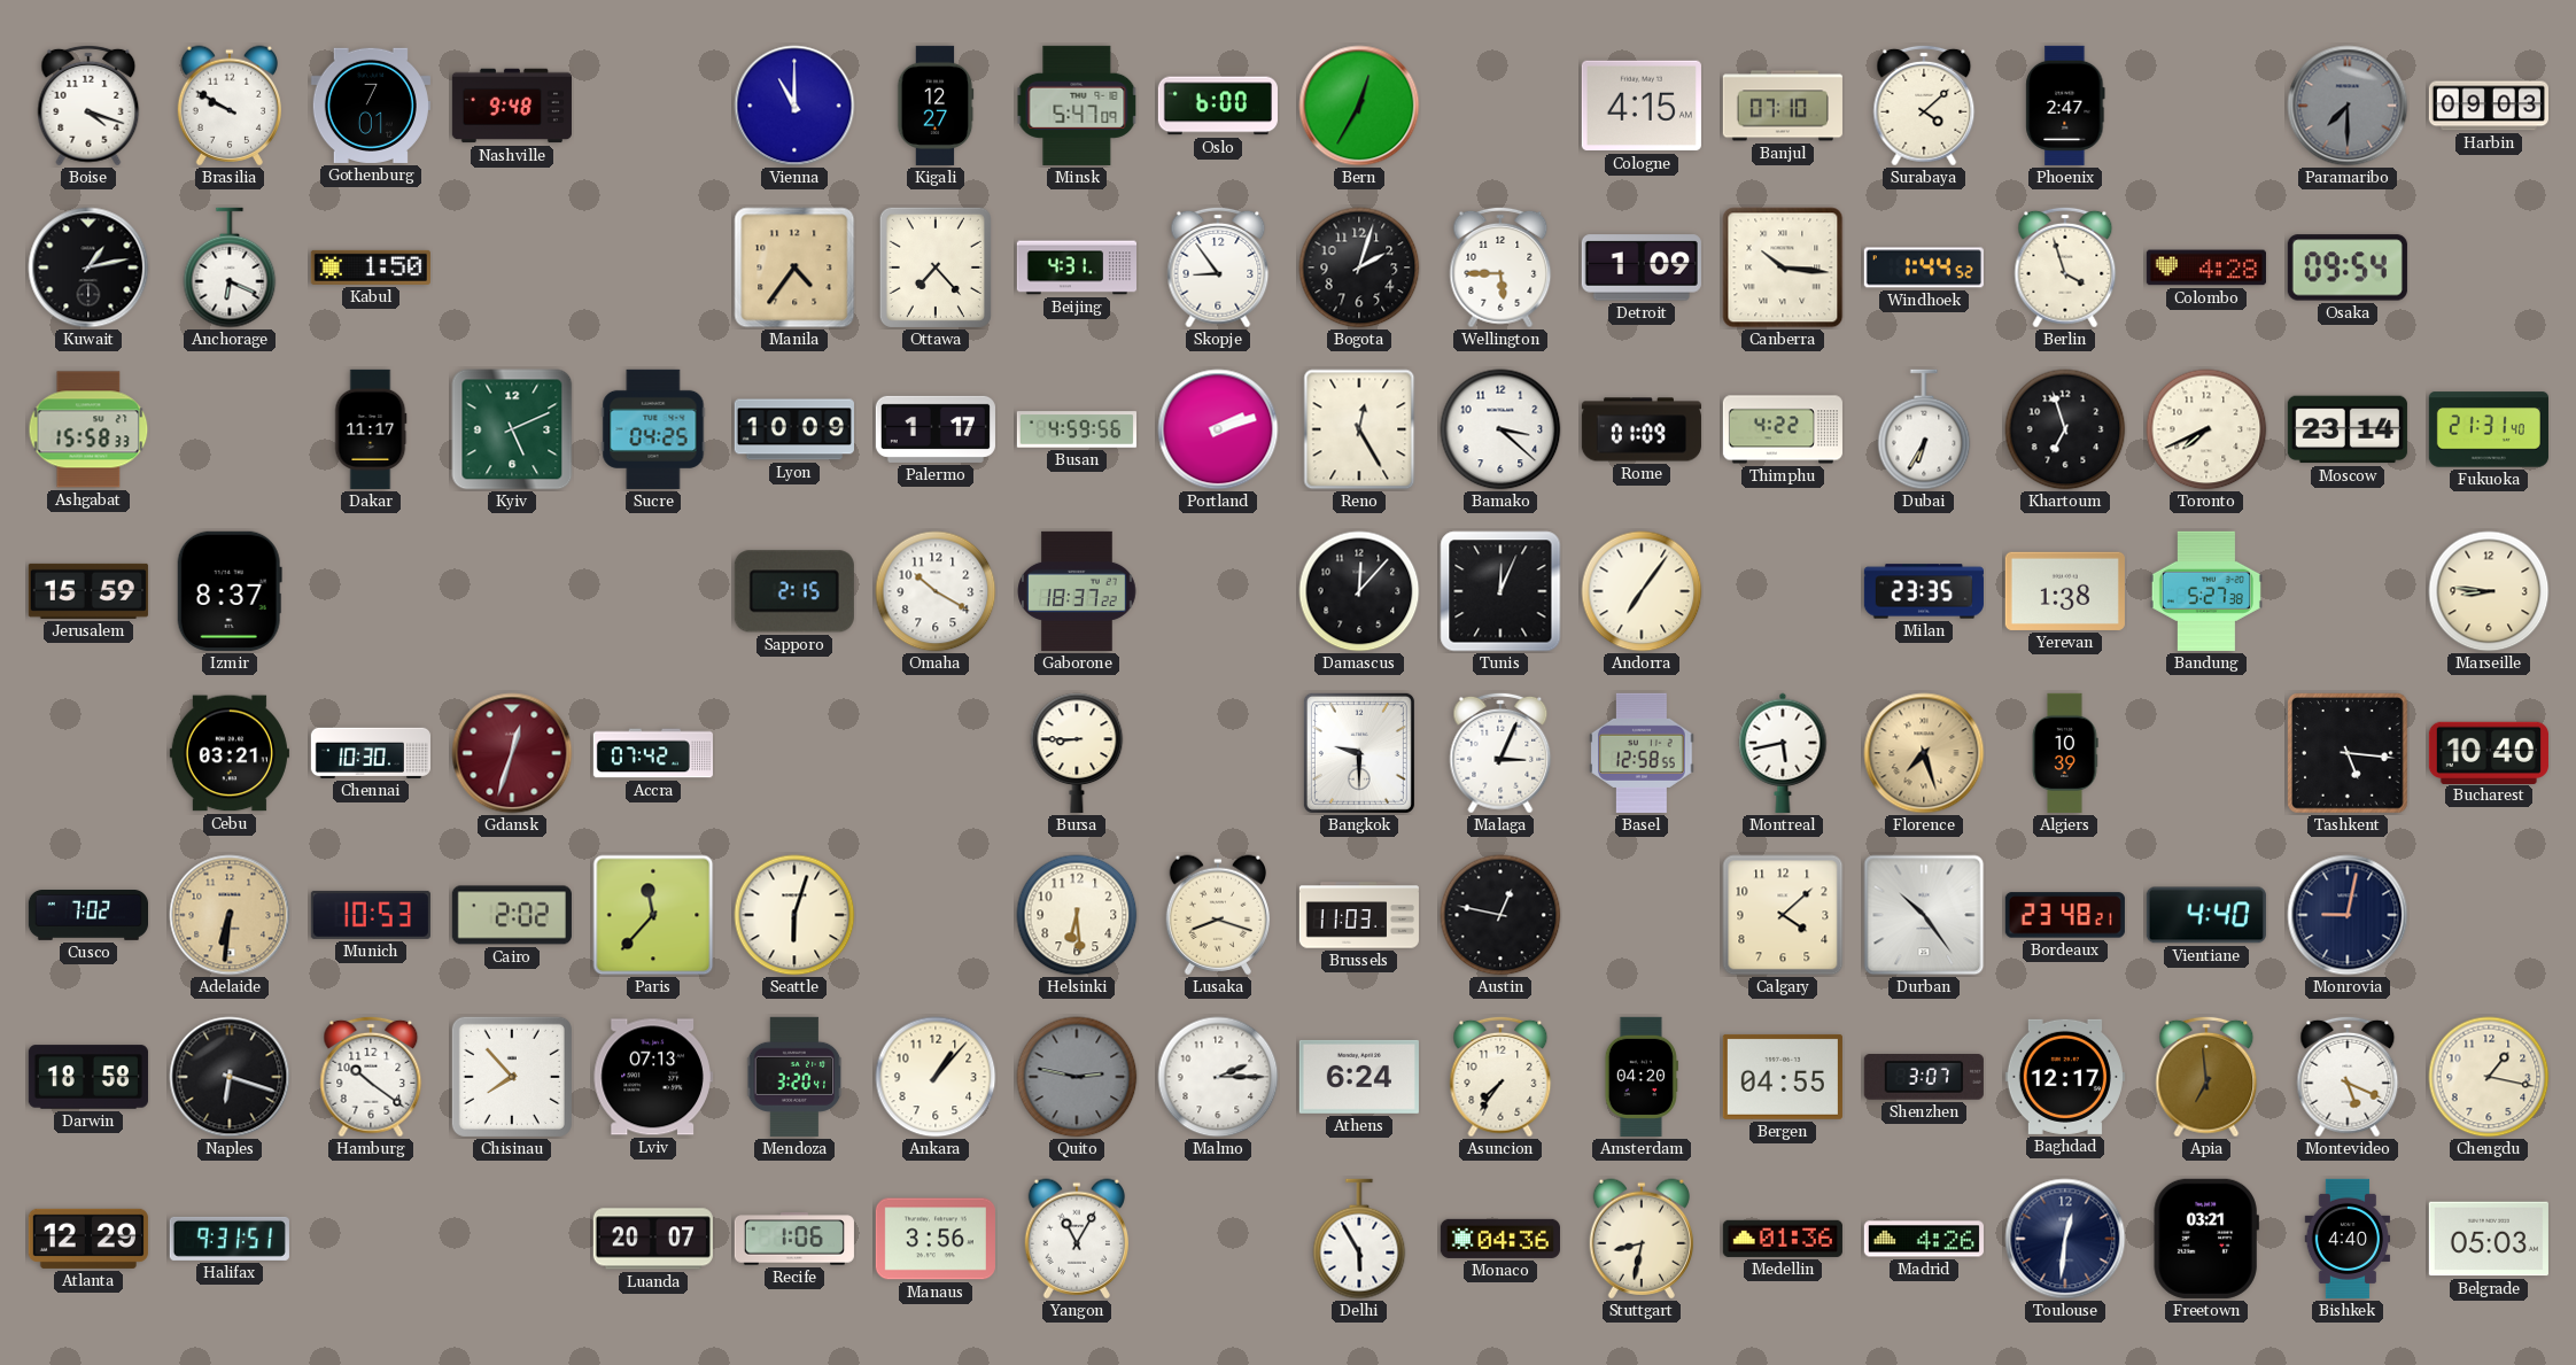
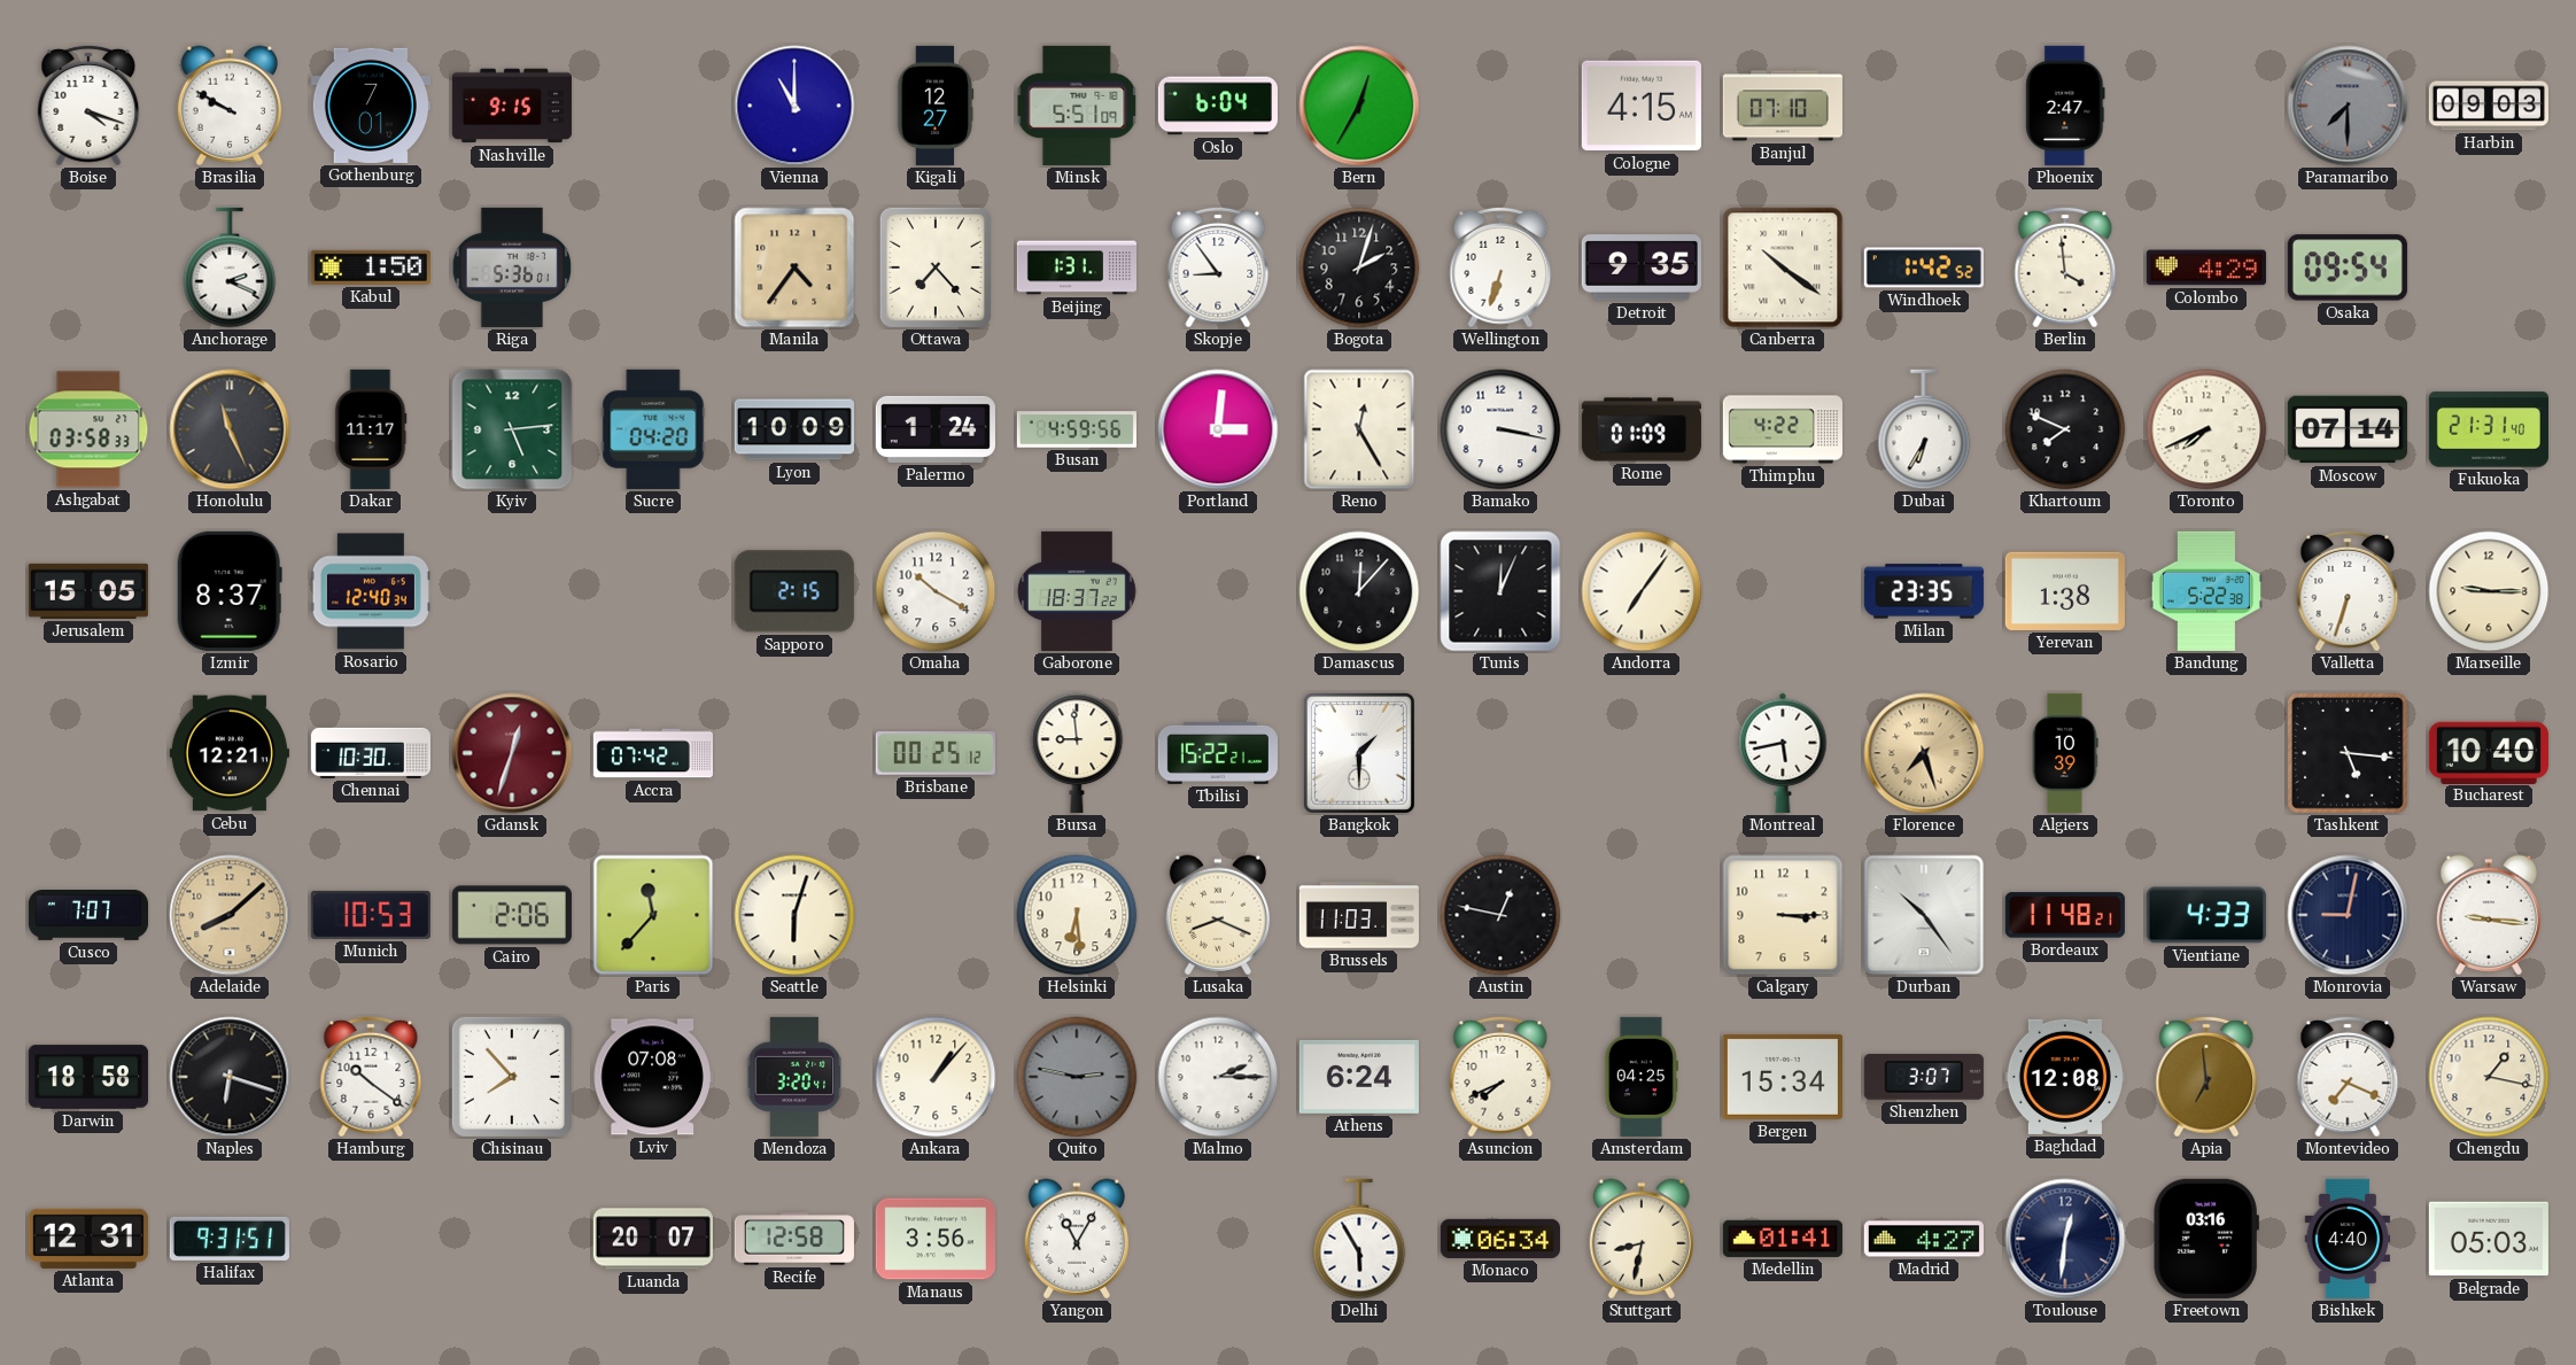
Nashville: 9:48 -> 9:15 (512, 106)
Minsk: 5:47 -> 5:51 (1077, 106)
Oslo: 6:00 -> 6:04 (1218, 106)
Surabaya: 4:08 -> none (1924, 106)
Kuwait: 1:13 -> none (88, 267)
Anchorage: 6:19 -> 2:19 (230, 267)
Riga: none -> 5:36 (512, 267)
Beijing: 4:31 -> 1:31 (1076, 267)
Wellington: 5:45 -> 6:33 (1500, 267)
Detroit: 1:09 -> 9:35 (1642, 267)
Canberra: 10:16 -> 10:21 (1783, 267)
Windhoek: 1:44 -> 1:42 (1924, 267)
Berlin: 3:57 -> 3:59 (2065, 267)
Colombo: 4:28 -> 4:29 (2206, 267)
Ashgabat: 15:58 -> 03:58 (88, 429)
Honolulu: none -> 11:26 (230, 429)
Kyiv: 5:11 -> 5:14 (512, 429)
Sucre: 04:25 -> 04:20 (653, 429)
Palermo: 1:17 -> 1:24 (936, 429)
Portland: 2:12 -> 3:01 (1218, 429)
Bamako: 3:22 -> 3:17 (1500, 429)
Khartoum: 6:57 -> 7:49 (2065, 429)
Moscow: 23:14 -> 07:14 (2348, 429)
Jerusalem: 15:59 -> 15:05 (88, 591)
Rosario: none -> 12:40 (371, 591)
Bandung: 5:27 -> 5:22 (2206, 591)
Valletta: none -> 6:33 (2348, 591)
Marseille: 8:46 -> 9:15 (2489, 591)
Cebu: 03:21 -> 12:21 (230, 753)
Brisbane: none -> 00:25 (936, 754)
Bursa: 8:45 -> 8:59 (1077, 753)
Tbilisi: none -> 15:22 (1218, 753)
Bangkok: 9:30 -> 1:30 (1359, 753)
Malaga: 3:04 -> none (1500, 753)
Basel: 12:58 -> none (1642, 753)
Cusco: 7:02 -> 7:07 (87, 916)
Adelaide: 6:31 -> 8:08 (230, 915)
Cairo: 2:02 -> 2:06 (512, 915)
Lusaka: 8:18 -> 8:19 (1217, 915)
Calgary: 4:08 -> 3:15 (1783, 915)
Bordeaux: 23:48 -> 11:48 (2065, 915)
Vientiane: 4:40 -> 4:33 (2206, 915)
Warsaw: none -> 9:16 (2488, 915)
Lviv: 07:13 -> 07:08 (653, 1077)
Asuncion: 7:36 -> 7:41 (1500, 1077)
Amsterdam: 04:20 -> 04:25 (1642, 1077)
Bergen: 04:55 -> 15:34 (1783, 1077)
Baghdad: 12:17 -> 12:08 (2065, 1077)
Montevideo: 5:19 -> 7:19 (2348, 1077)
Atlanta: 12:29 -> 12:31 (88, 1239)
Recife: 1:06 -> 12:58 (794, 1239)
Monaco: 04:36 -> 06:34 (1500, 1239)
Medellin: 01:36 -> 01:41 (1783, 1239)
Madrid: 4:26 -> 4:27 (1924, 1239)
Freetown: 03:21 -> 03:16 (2206, 1239)
